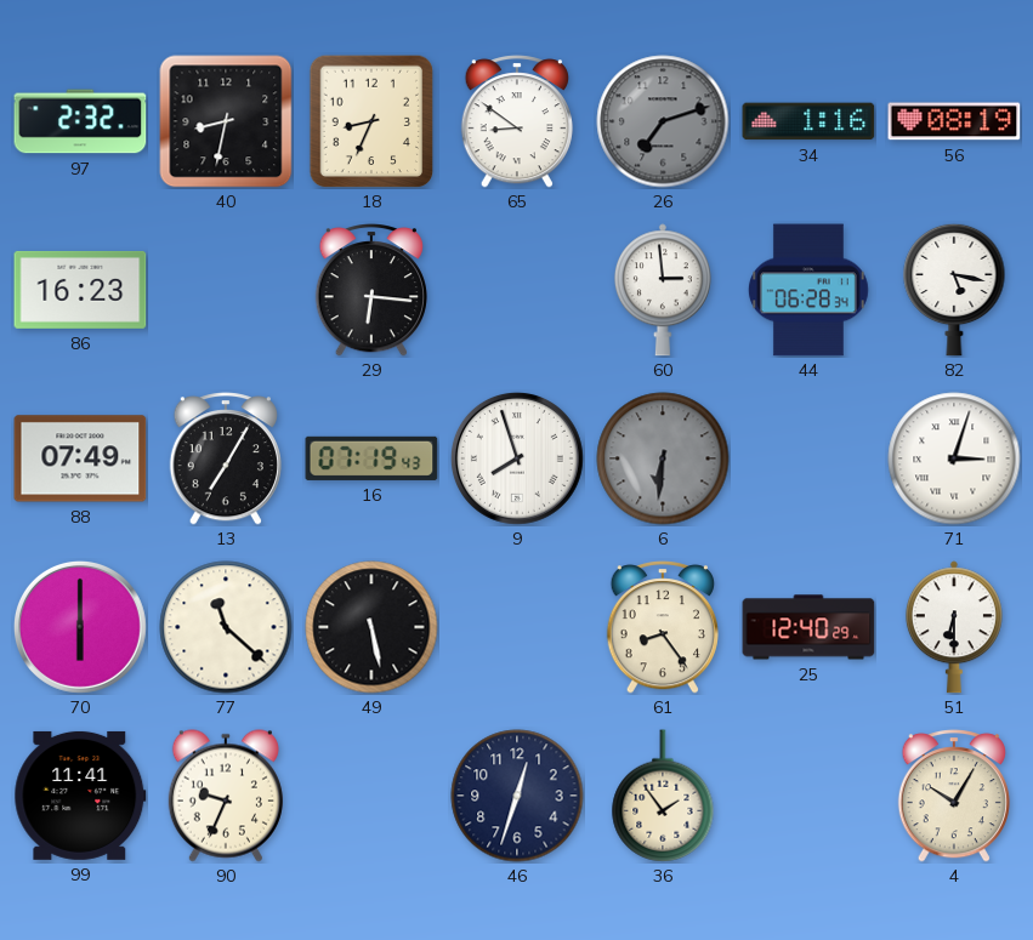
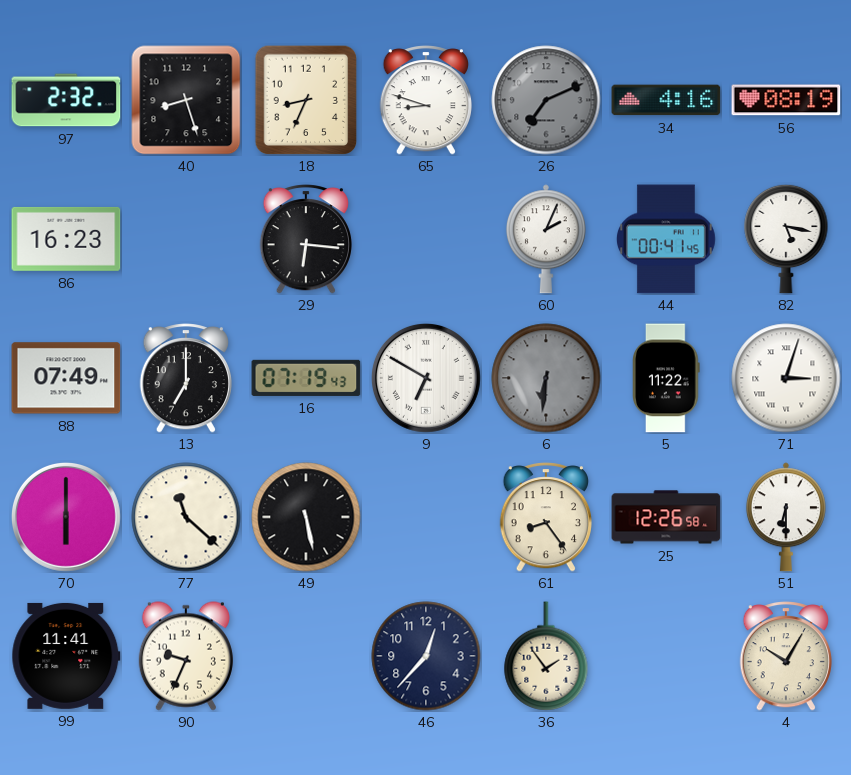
40: 8:32 -> 8:27 (186, 100)
65: 8:51 -> 8:48 (426, 100)
26: 7:12 -> 7:11 (546, 100)
34: 1:16 -> 4:16 (666, 100)
60: 2:59 -> 2:04 (546, 239)
44: 06:28 -> 00:41 (666, 239)
13: 7:05 -> 7:00 (186, 378)
9: 7:57 -> 6:50 (426, 378)
5: none -> 11:22 (667, 378)
25: 12:40 -> 12:26 (666, 517)
46: 12:33 -> 12:37 (426, 656)
